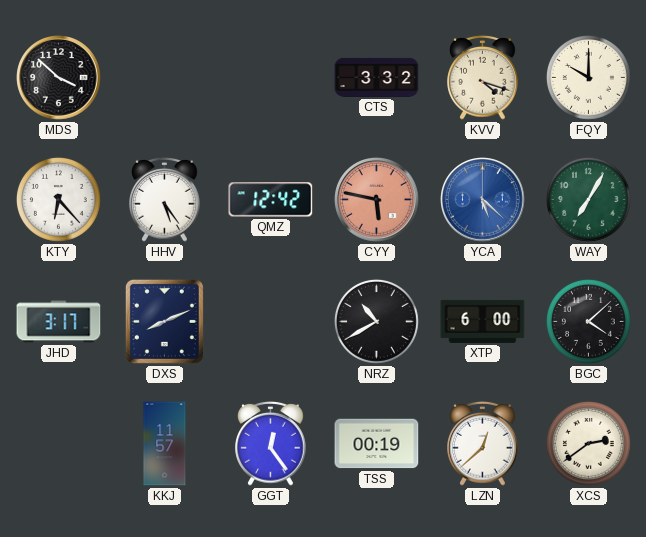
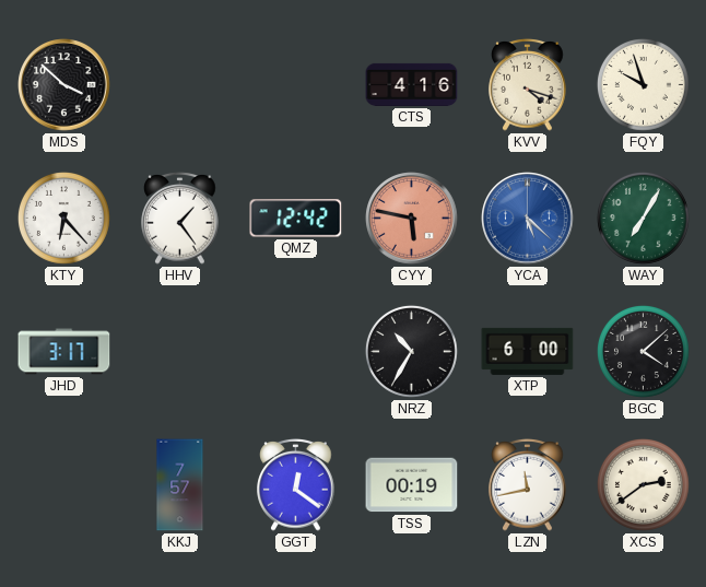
CTS: 3:32 -> 4:16 (412, 84)
FQY: 10:00 -> 9:57 (643, 84)
HHV: 5:24 -> 1:24 (180, 218)
DXS: 8:11 -> none (164, 321)
NRZ: 10:40 -> 10:35 (411, 351)
KKJ: 11:57 -> 7:57 (180, 485)
GGT: 12:24 -> 12:21 (296, 484)
LZN: 12:38 -> 11:43 (528, 484)
